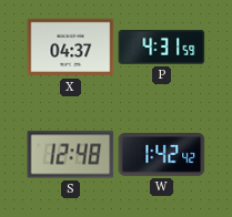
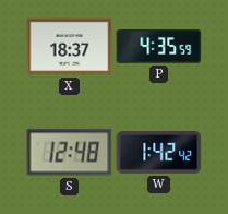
X: 04:37 -> 18:37 (69, 47)
P: 4:31 -> 4:35 (158, 47)
